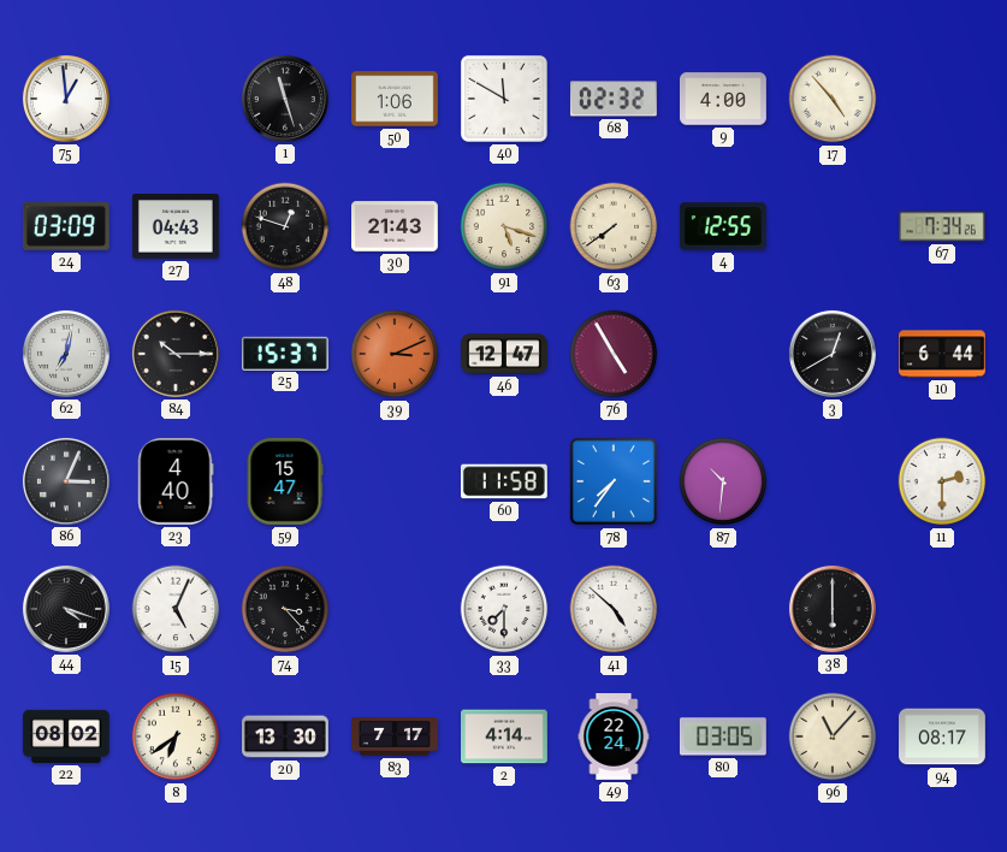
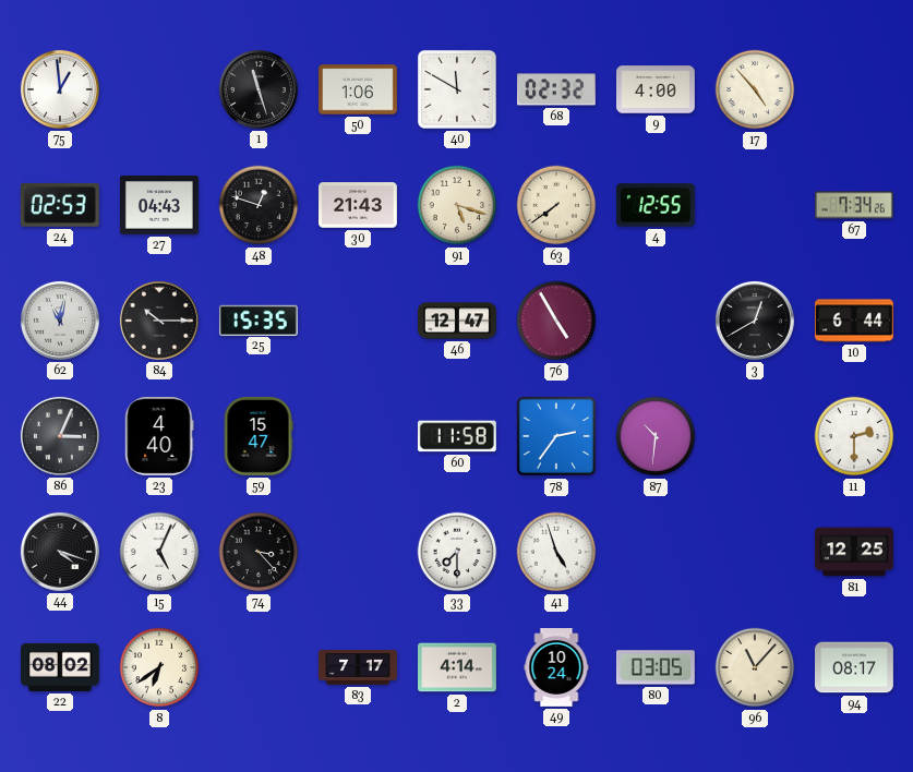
24: 03:09 -> 02:53 (60, 205)
62: 7:02 -> 11:02 (60, 321)
25: 15:37 -> 15:35 (259, 319)
39: 3:11 -> none (395, 354)
78: 7:36 -> 2:36 (556, 436)
41: 4:52 -> 4:57 (556, 552)
38: 6:00 -> none (833, 609)
81: none -> 12:25 (855, 552)
20: 13:30 -> none (286, 736)
49: 22:24 -> 10:24 (556, 668)
